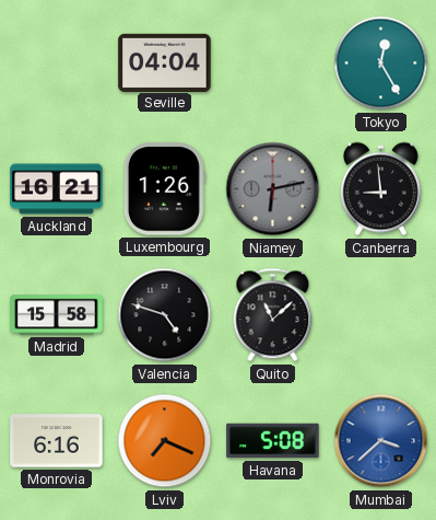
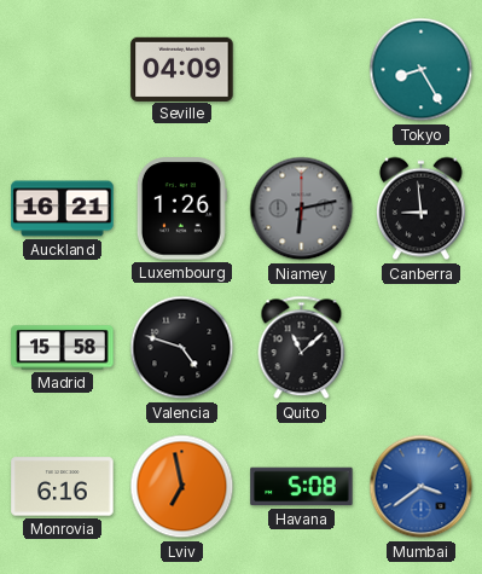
Seville: 04:04 -> 04:09 (182, 69)
Tokyo: 12:25 -> 8:25 (422, 70)
Lviv: 7:19 -> 6:58 (182, 487)
Mumbai: 3:38 -> 3:39 (422, 487)
